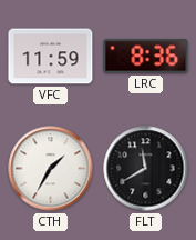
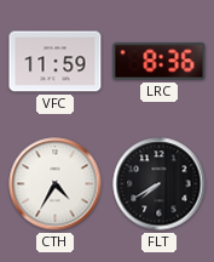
CTH: 1:35 -> 4:35 (56, 184)
FLT: 11:40 -> 7:40 (160, 184)
